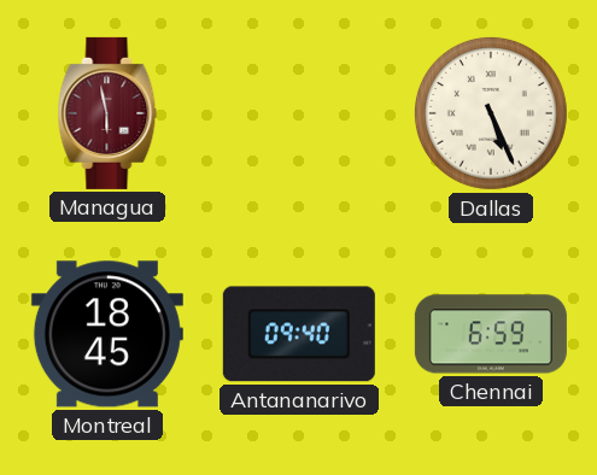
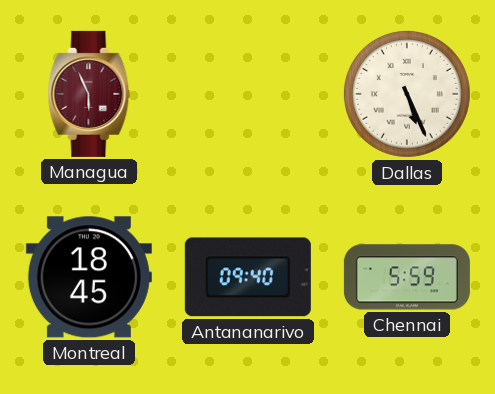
Managua: 5:58 -> 5:56 (89, 94)
Chennai: 6:59 -> 5:59 (407, 277)
